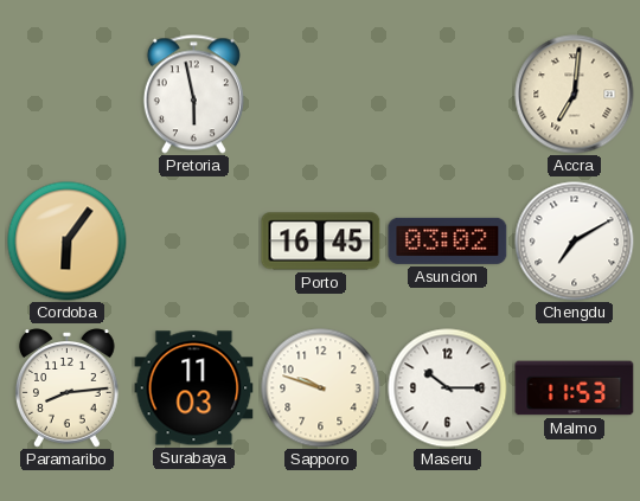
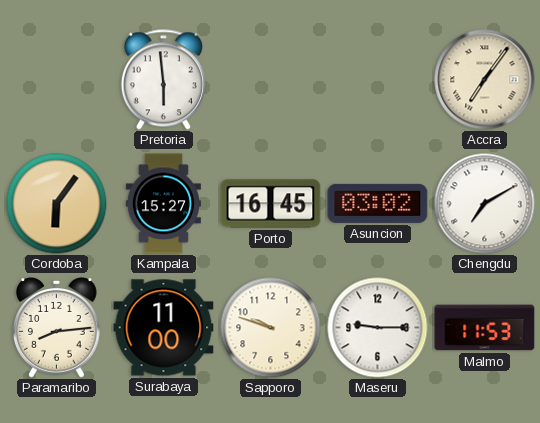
Pretoria: 5:58 -> 5:59 (163, 80)
Accra: 7:01 -> 7:06 (485, 80)
Kampala: none -> 15:27 (163, 204)
Surabaya: 11:03 -> 11:00 (164, 328)
Maseru: 10:15 -> 9:15 (378, 328)
